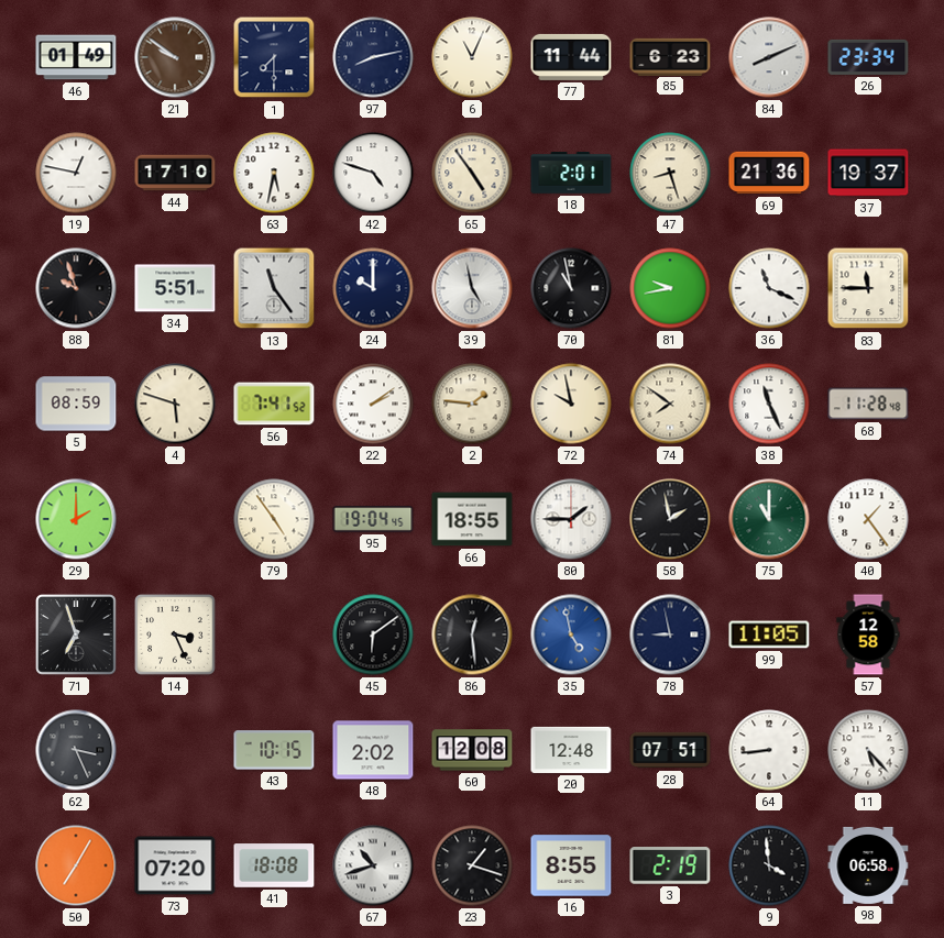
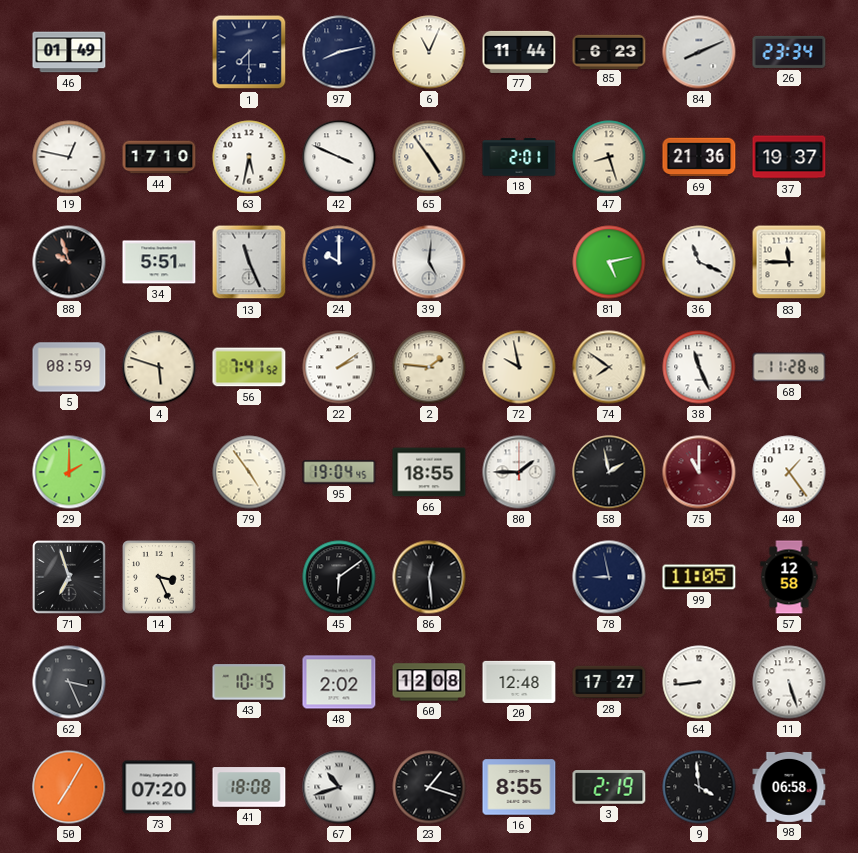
21: 9:51 -> none (175, 57)
42: 4:48 -> 3:49 (339, 157)
13: 11:24 -> 11:26 (249, 262)
39: 4:58 -> 5:01 (429, 262)
70: 10:58 -> none (571, 288)
81: 9:43 -> 5:13 (609, 262)
75 dial: green -> burgundy (699, 472)
35: 4:58 -> none (571, 634)
28: 07:51 -> 17:27 (609, 682)
11: 5:23 -> 5:27 (789, 682)
